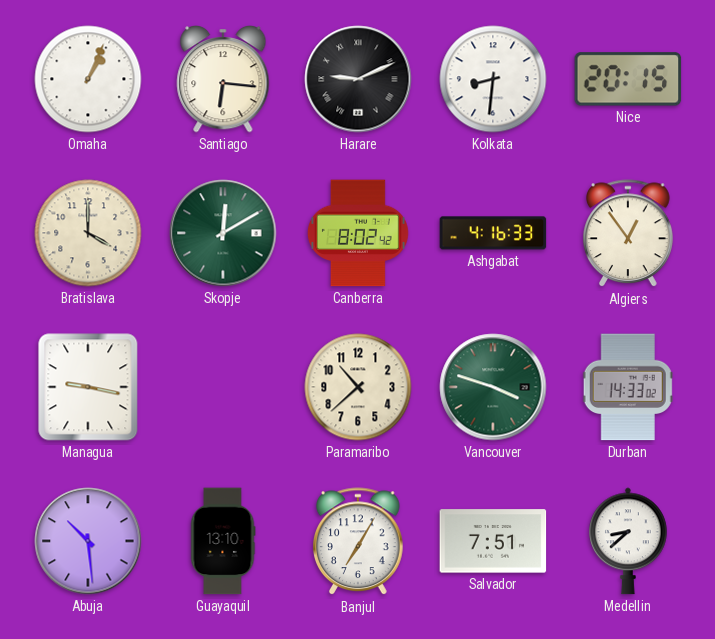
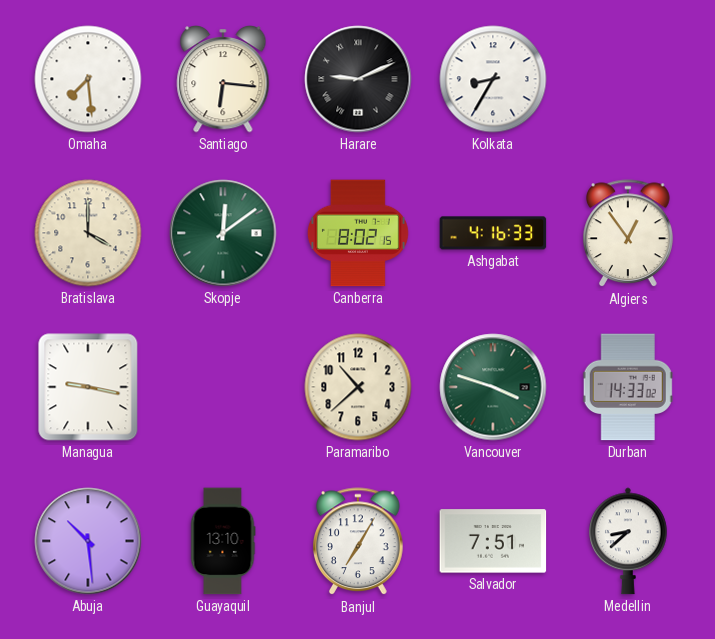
Omaha: 1:04 -> 7:29 (88, 79)
Kolkata: 8:31 -> 8:35 (493, 79)
Nice: 20:15 -> none (628, 79)
Skopje: 12:10 -> 12:09 (223, 233)
Canberra: 8:02:42 -> 8:02:15 (358, 233)
